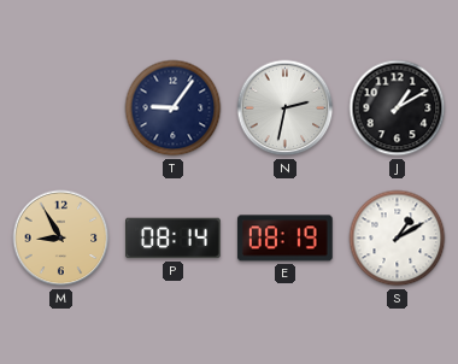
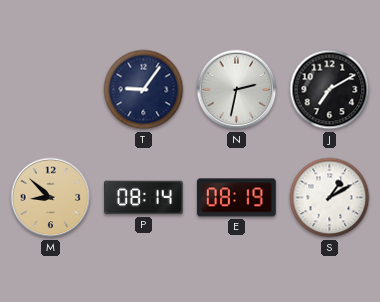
J: 1:10 -> 7:10 (330, 90)
M: 8:55 -> 8:52 (51, 198)
